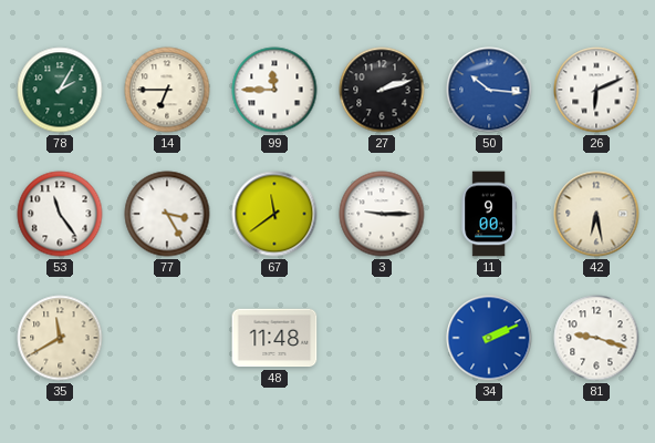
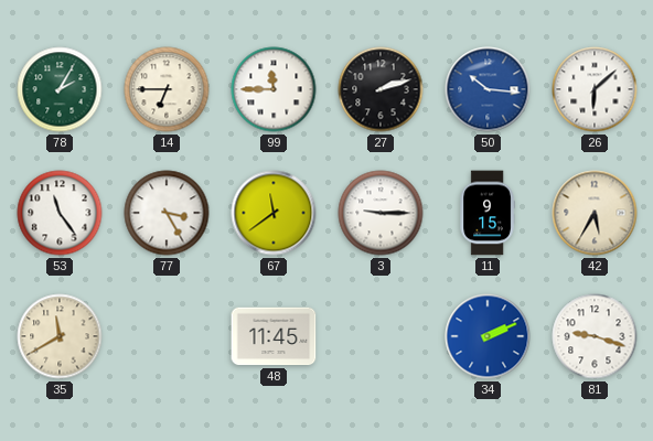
26: 6:11 -> 6:08 (595, 89)
11: 9:00 -> 9:15 (488, 213)
42: 6:28 -> 5:35 (595, 213)
48: 11:48 -> 11:45 (274, 336)
